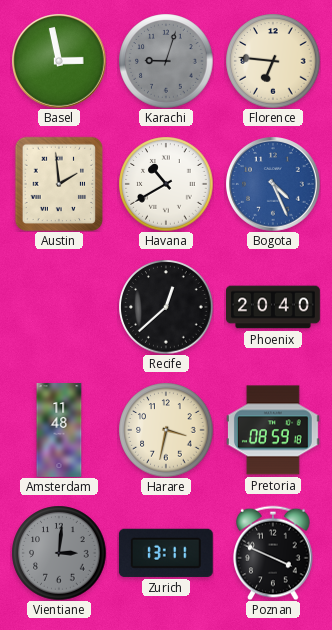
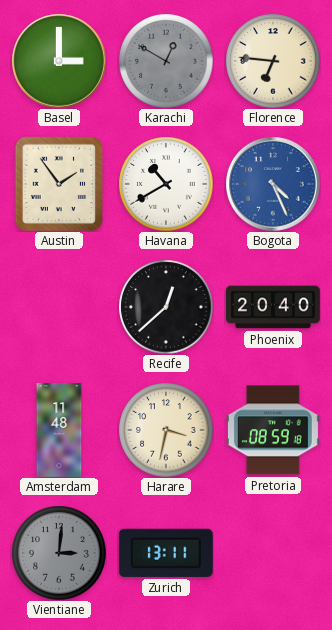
Basel: 2:58 -> 3:00 (59, 61)
Karachi: 9:03 -> 12:50 (166, 61)
Austin: 1:59 -> 1:54 (59, 184)
Poznan: 3:49 -> none (273, 553)
